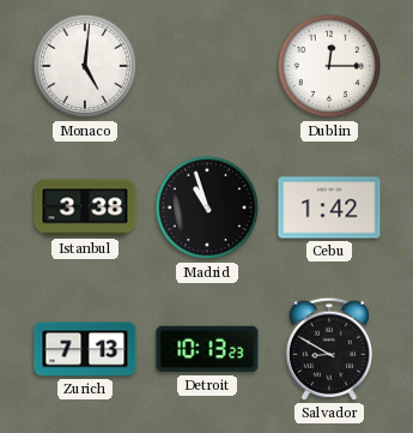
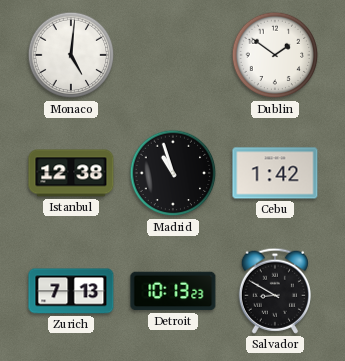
Dublin: 12:15 -> 1:51 (275, 55)
Istanbul: 3:38 -> 12:38 (71, 173)
